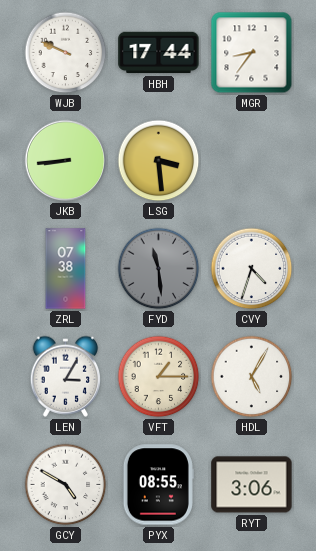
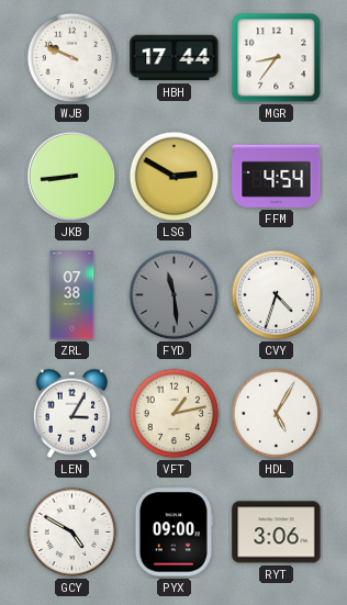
LSG: 3:29 -> 2:50 (175, 177)
FFM: none -> 4:54 (277, 176)
VFT: 1:15 -> 1:13 (175, 414)
PYX: 08:55 -> 09:00 (173, 533)
